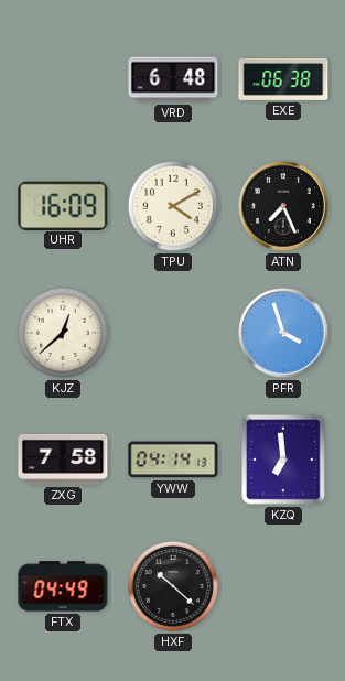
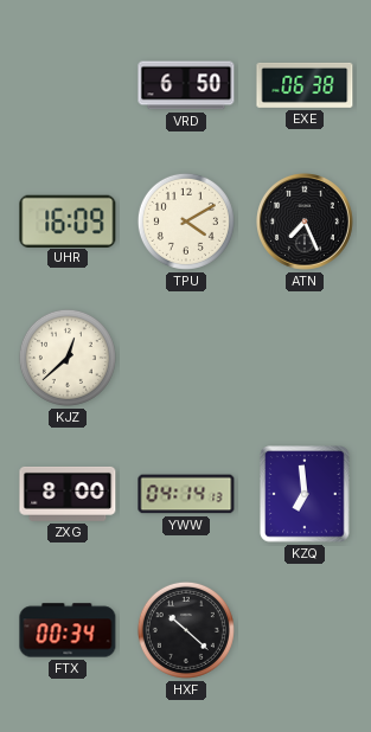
VRD: 6:48 -> 6:50 (186, 85)
PFR: 3:57 -> none (284, 334)
ZXG: 7:58 -> 8:00 (68, 494)
FTX: 04:49 -> 00:34 (68, 630)
